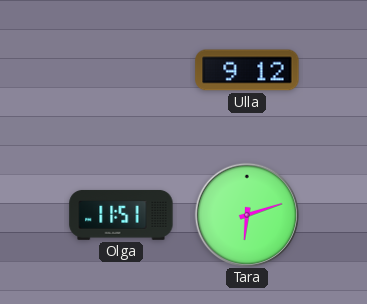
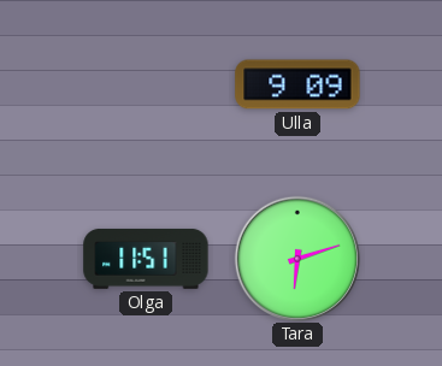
Ulla: 9:12 -> 9:09 (297, 84)
